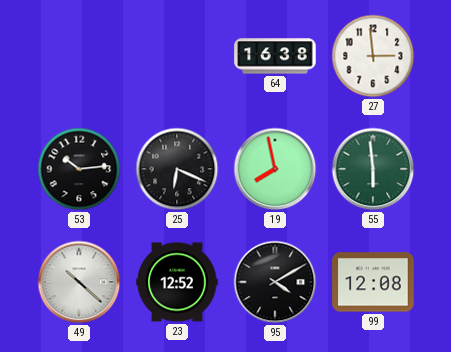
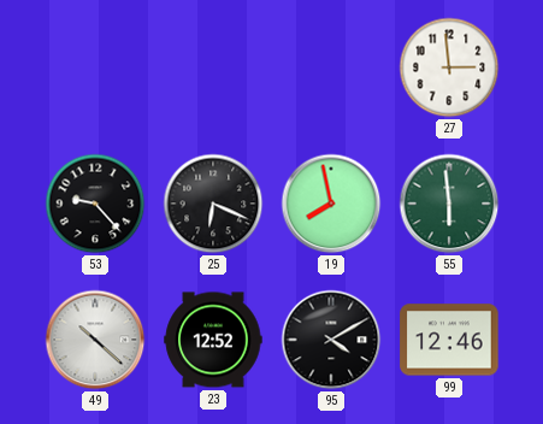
64: 16:38 -> none (275, 56)
53: 10:14 -> 9:23 (95, 204)
99: 12:08 -> 12:46 (449, 340)
